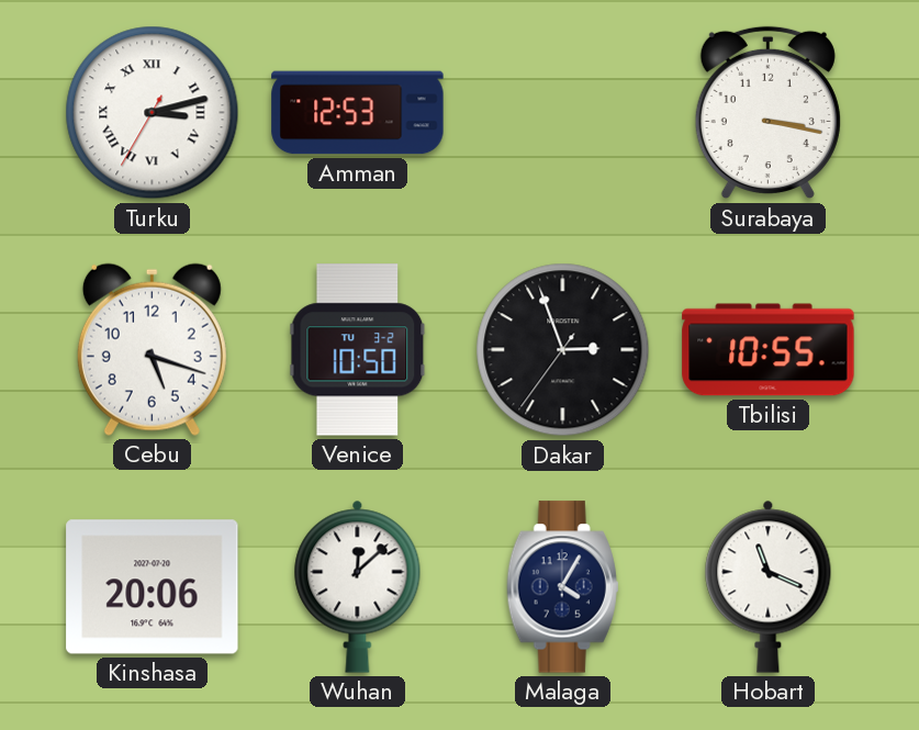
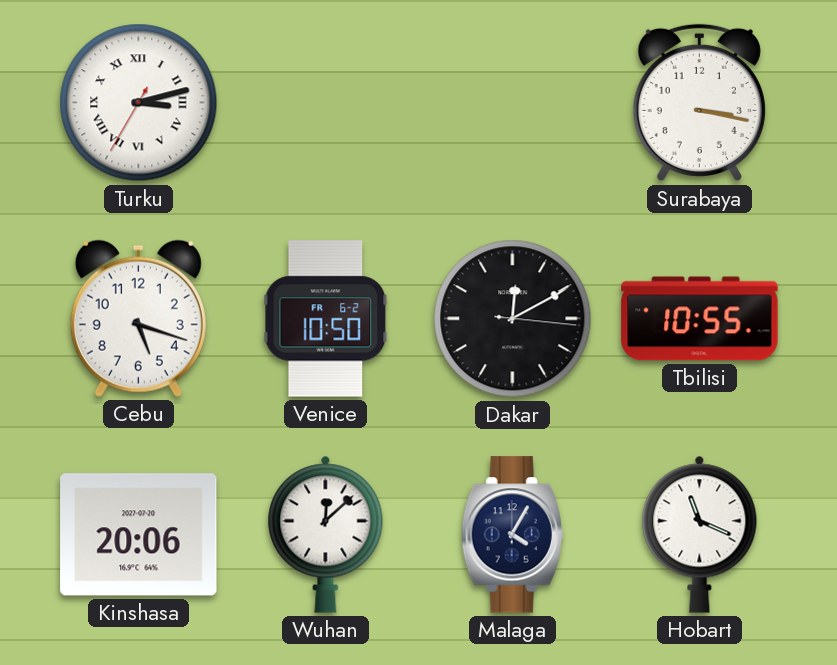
Amman: 12:53 -> none (358, 113)
Venice date: TU 3-2 -> FR 6-2 (326, 319)
Dakar: 2:56 -> 12:10 (513, 319)
